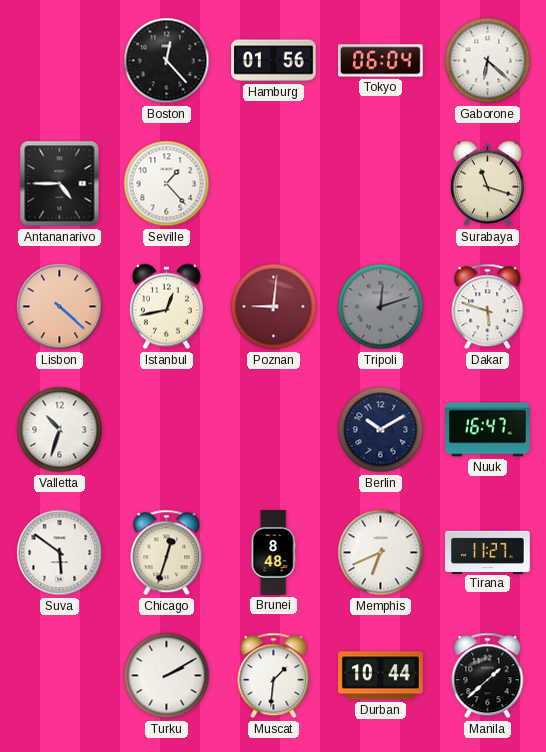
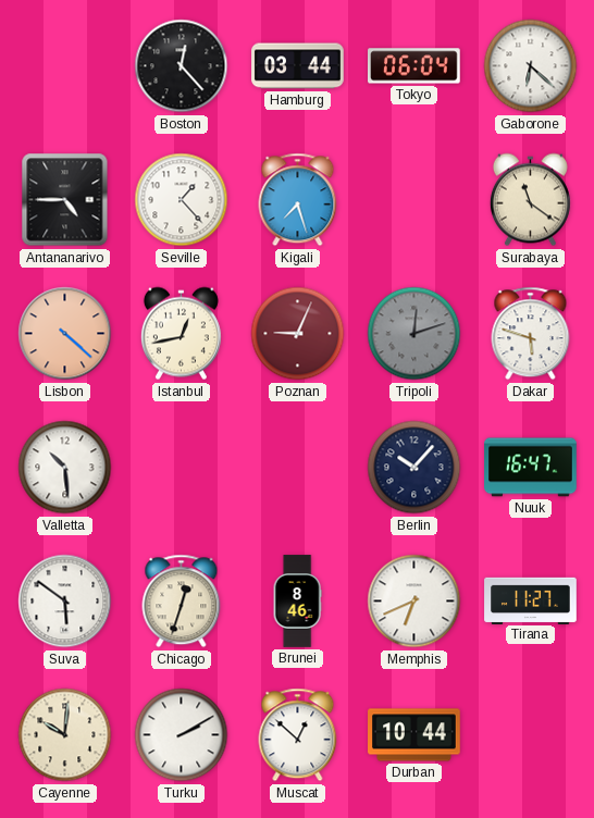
Hamburg: 01:56 -> 03:44 (298, 66)
Kigali: none -> 7:27 (298, 200)
Surabaya: 11:18 -> 11:21 (530, 200)
Poznan: 9:01 -> 9:04 (298, 334)
Valletta: 10:33 -> 10:29 (65, 468)
Berlin: 10:10 -> 10:07 (414, 468)
Brunei: 8:48 -> 8:46 (297, 602)
Cayenne: none -> 10:01 (65, 735)
Muscat: 1:31 -> 12:52 (298, 735)
Manila: 1:38 -> none (488, 676)
